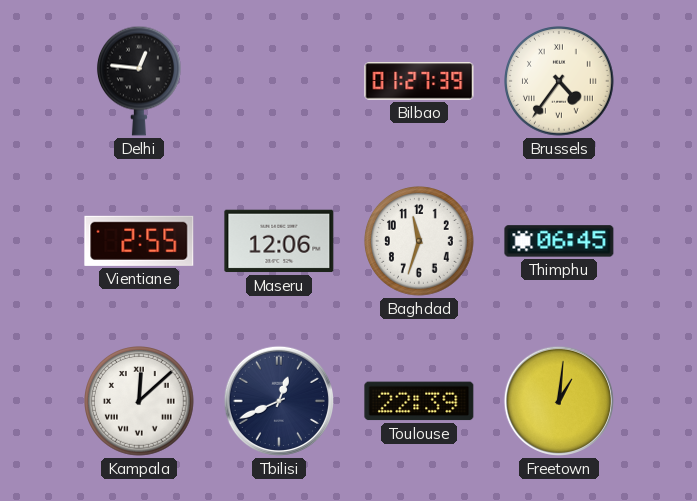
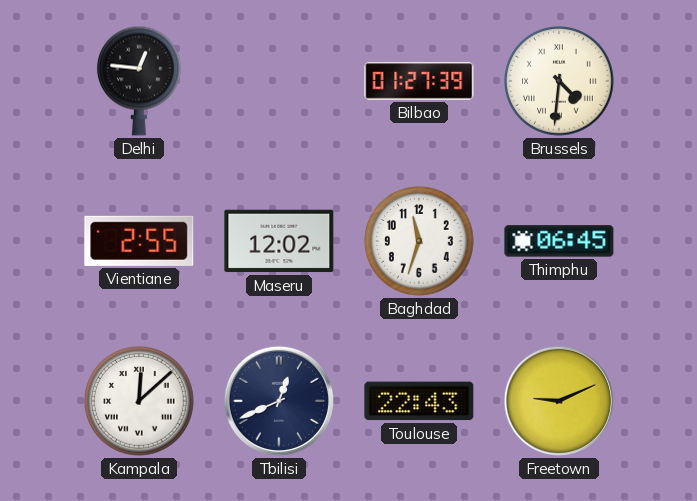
Brussels: 4:36 -> 4:31 (560, 82)
Maseru: 12:06 -> 12:02 (279, 241)
Toulouse: 22:39 -> 22:43 (419, 401)
Freetown: 1:01 -> 9:11 (559, 401)
